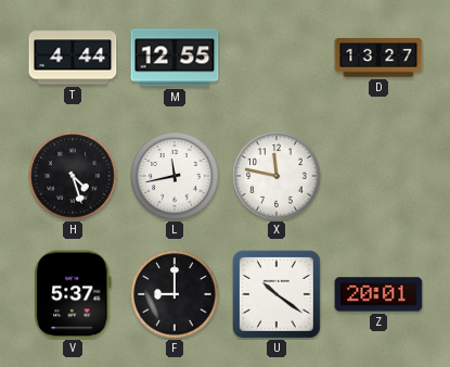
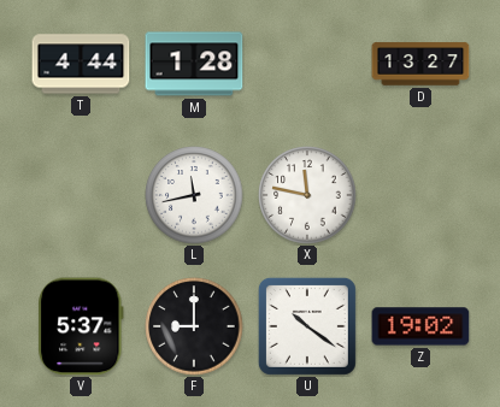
M: 12:55 -> 1:28 (194, 64)
H: 4:27 -> none (73, 176)
Z: 20:01 -> 19:02 (420, 326)
